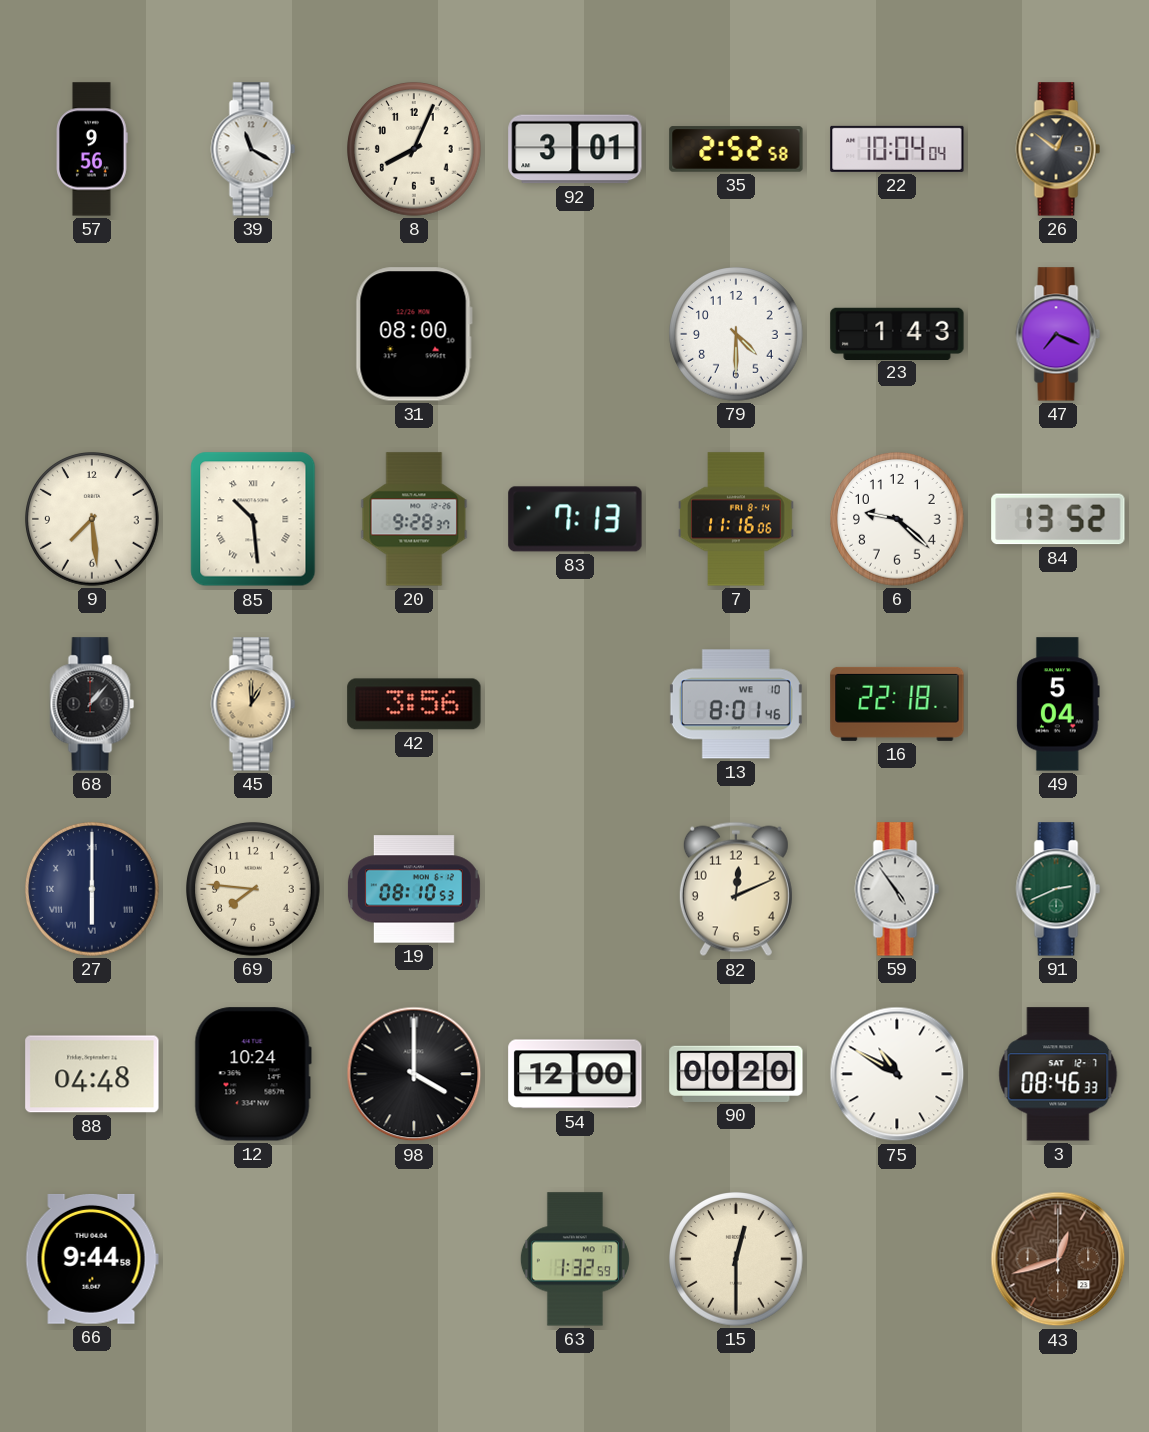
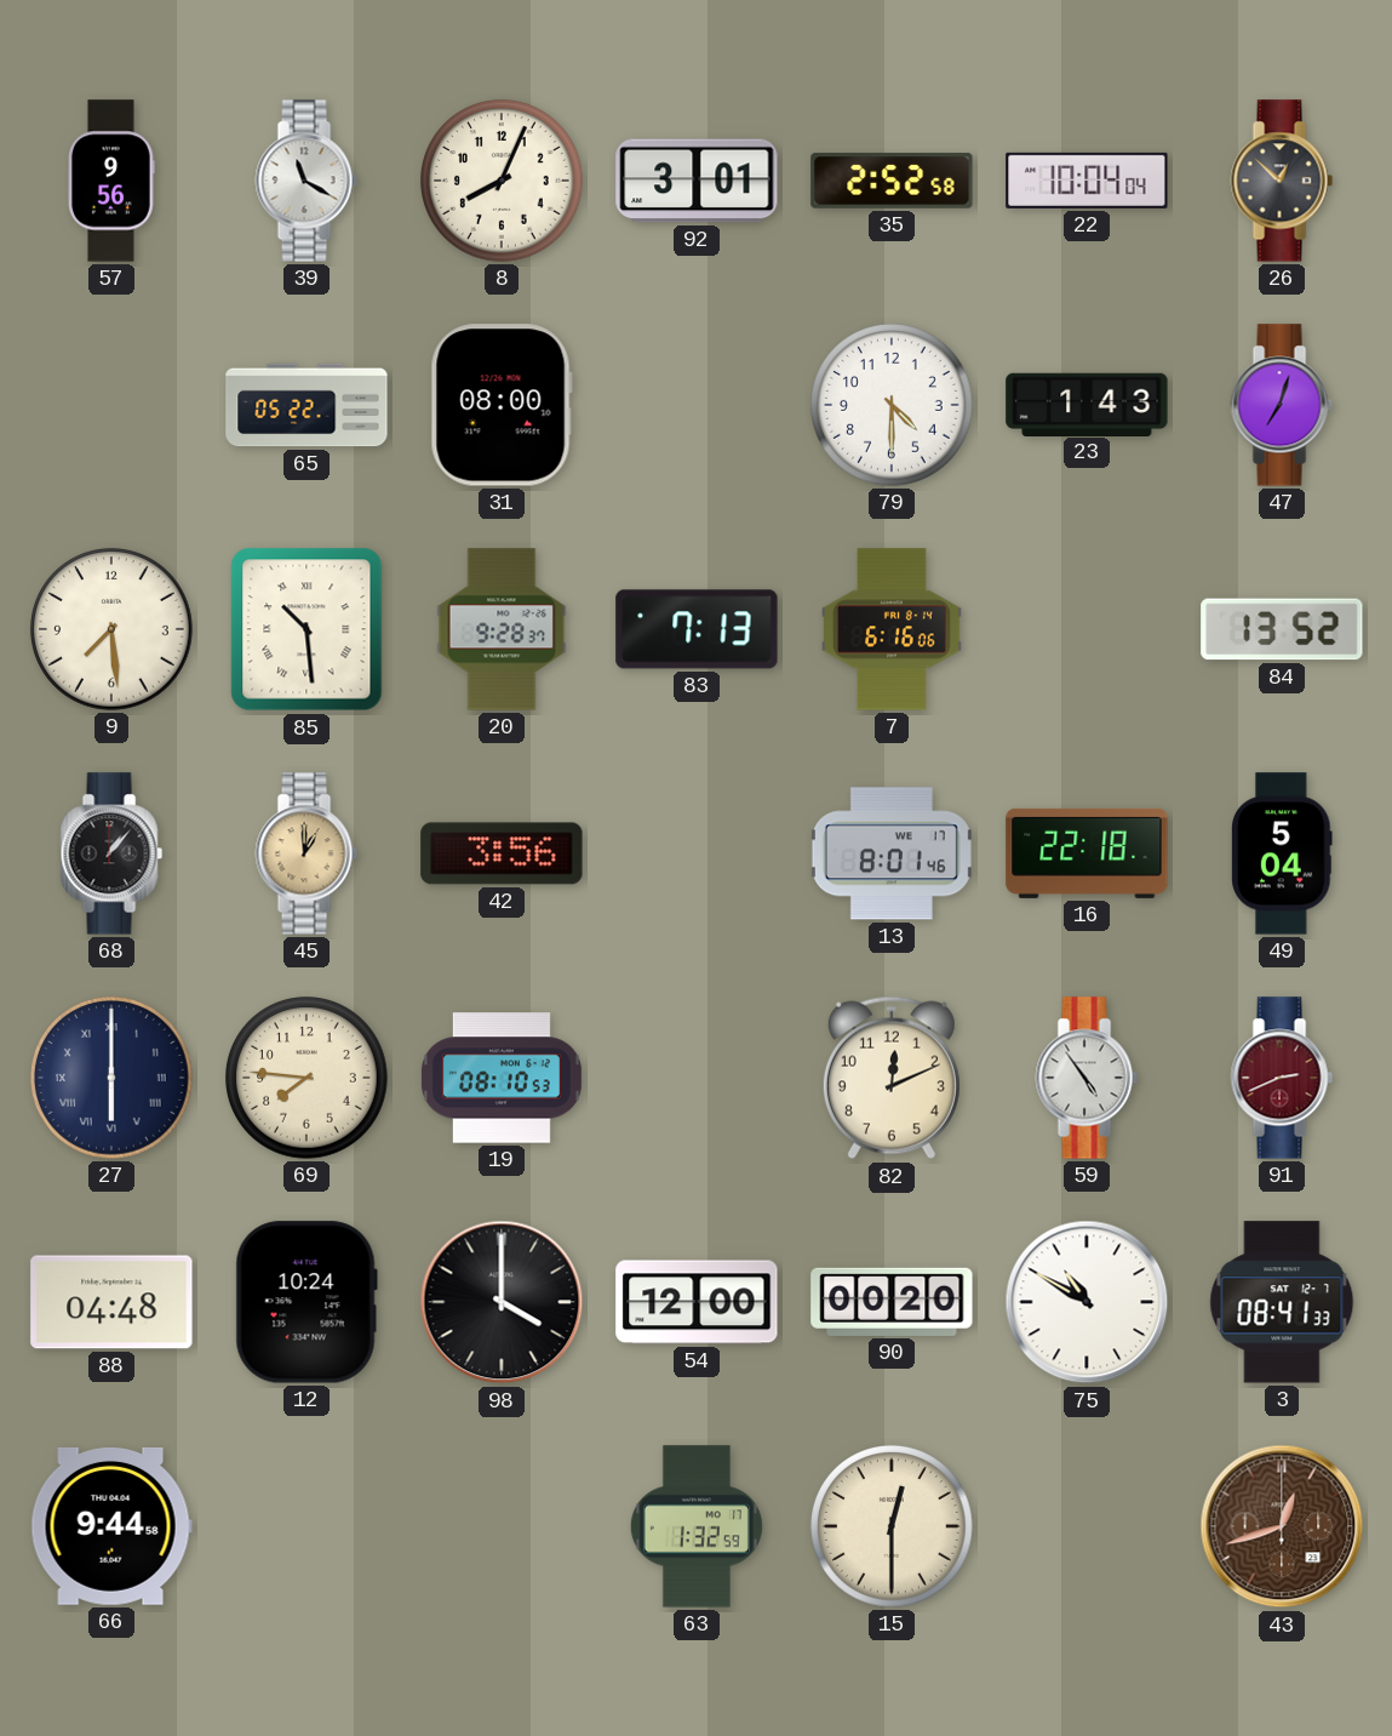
26: 12:51 -> 12:52 (1282, 181)
65: none -> 05:22 (307, 405)
47: 7:19 -> 7:03 (1282, 405)
7: 11:16 -> 6:16 (892, 629)
6: 9:22 -> none (897, 519)
13 date: WE 10 -> WE 17 (892, 853)
91 dial: green -> burgundy (1282, 1078)
3: 08:46 -> 08:41 (1282, 1302)
